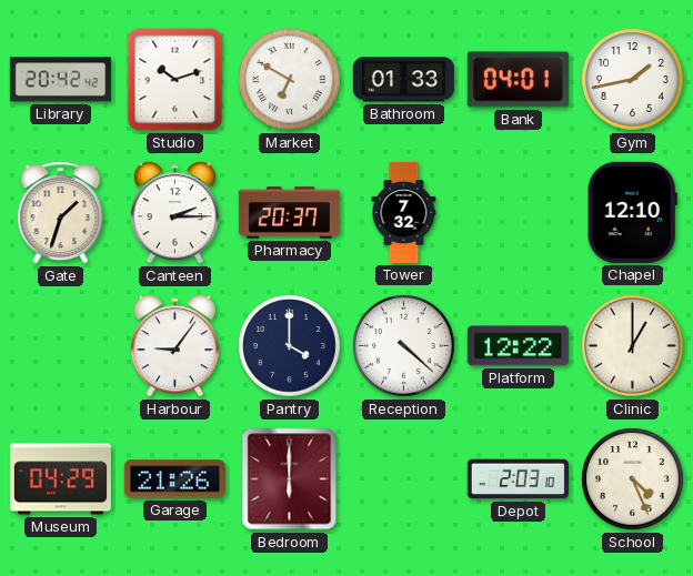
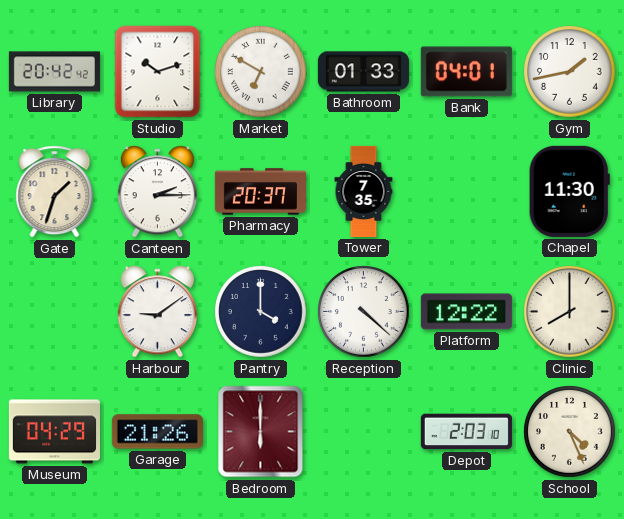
Tower: 7:32 -> 7:35 (364, 191)
Chapel: 12:10 -> 11:30 (569, 191)
Harbour: 9:06 -> 9:09 (157, 312)
Clinic: 1:00 -> 8:00 (570, 312)
